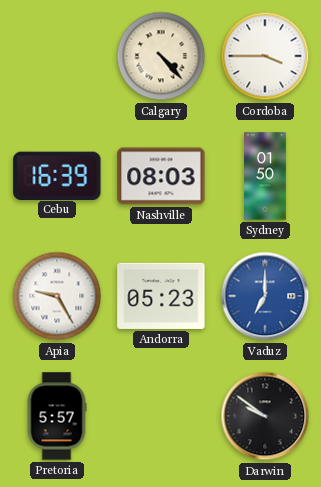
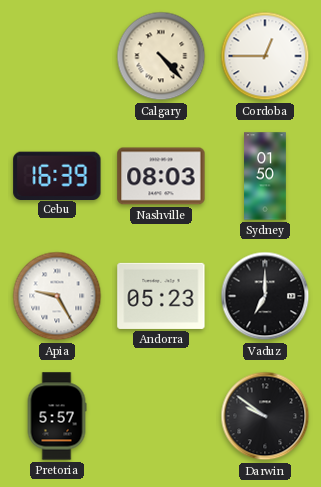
Cordoba: 3:45 -> 12:45 (265, 56)
Vaduz dial: blue -> black (265, 296)
